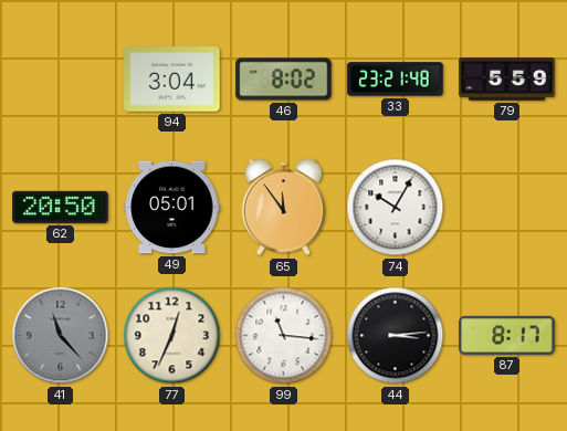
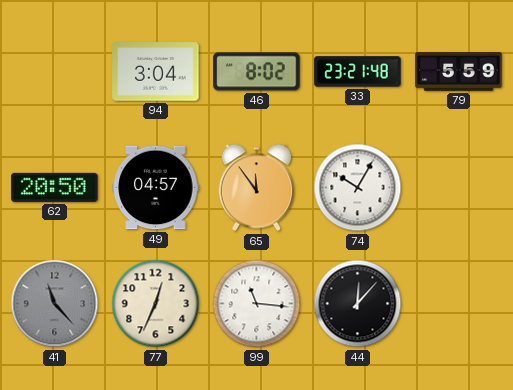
49: 05:01 -> 04:57 (156, 188)
44: 3:14 -> 12:07 (358, 304)
87: 8:17 -> none (507, 335)
